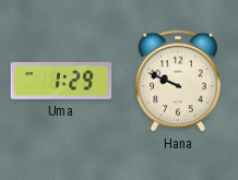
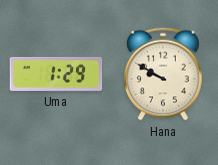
Hana: 9:49 -> 9:50 (164, 74)
